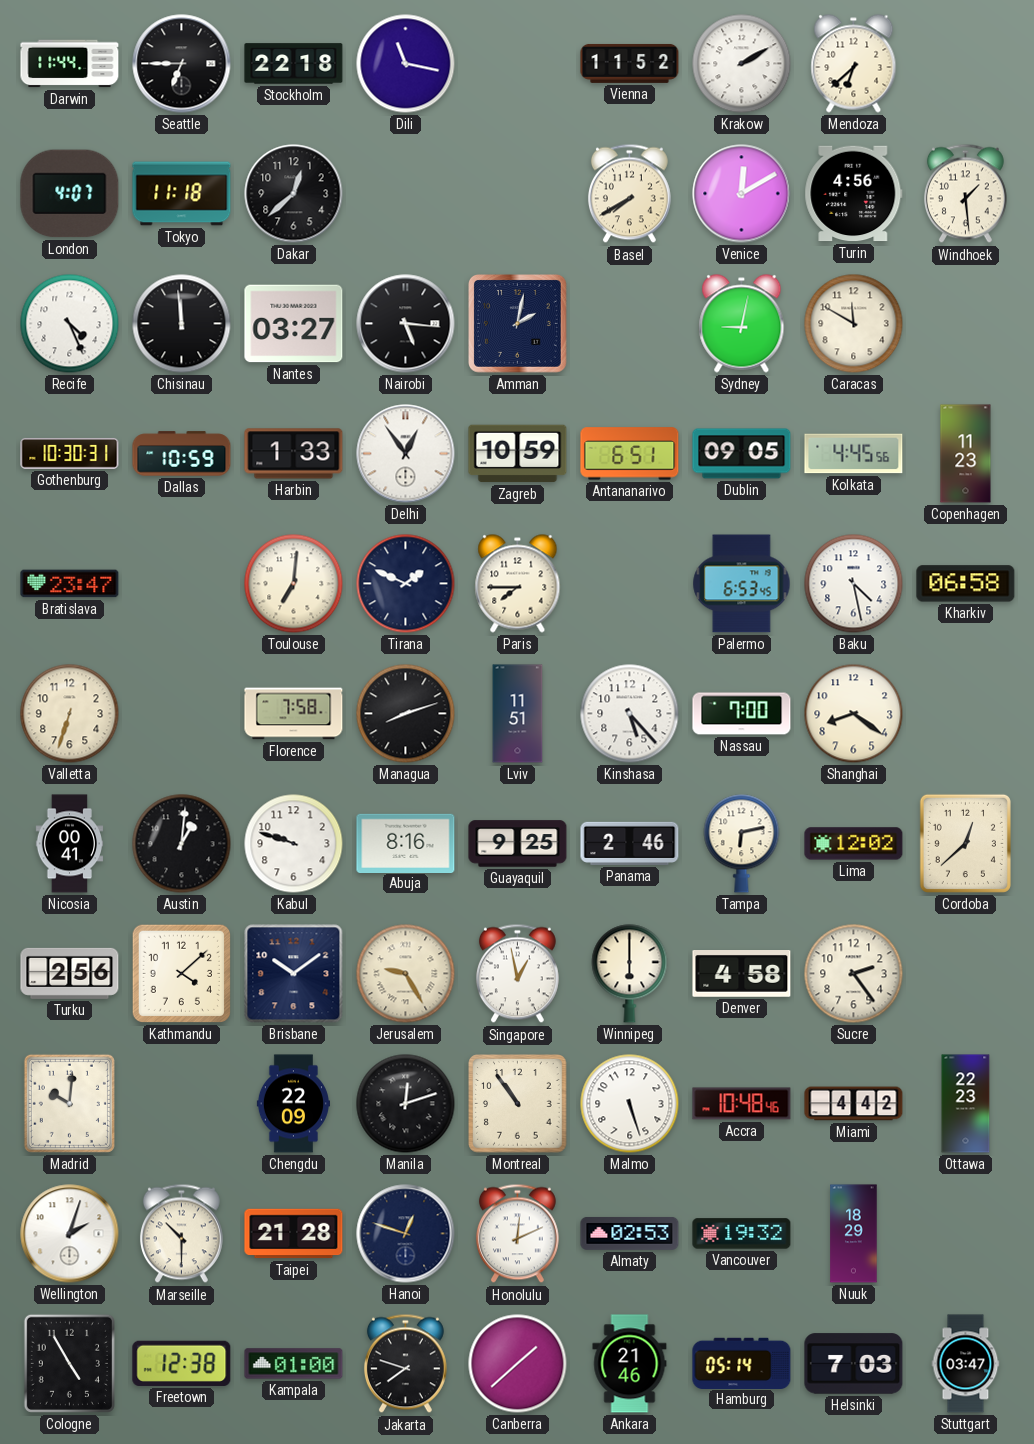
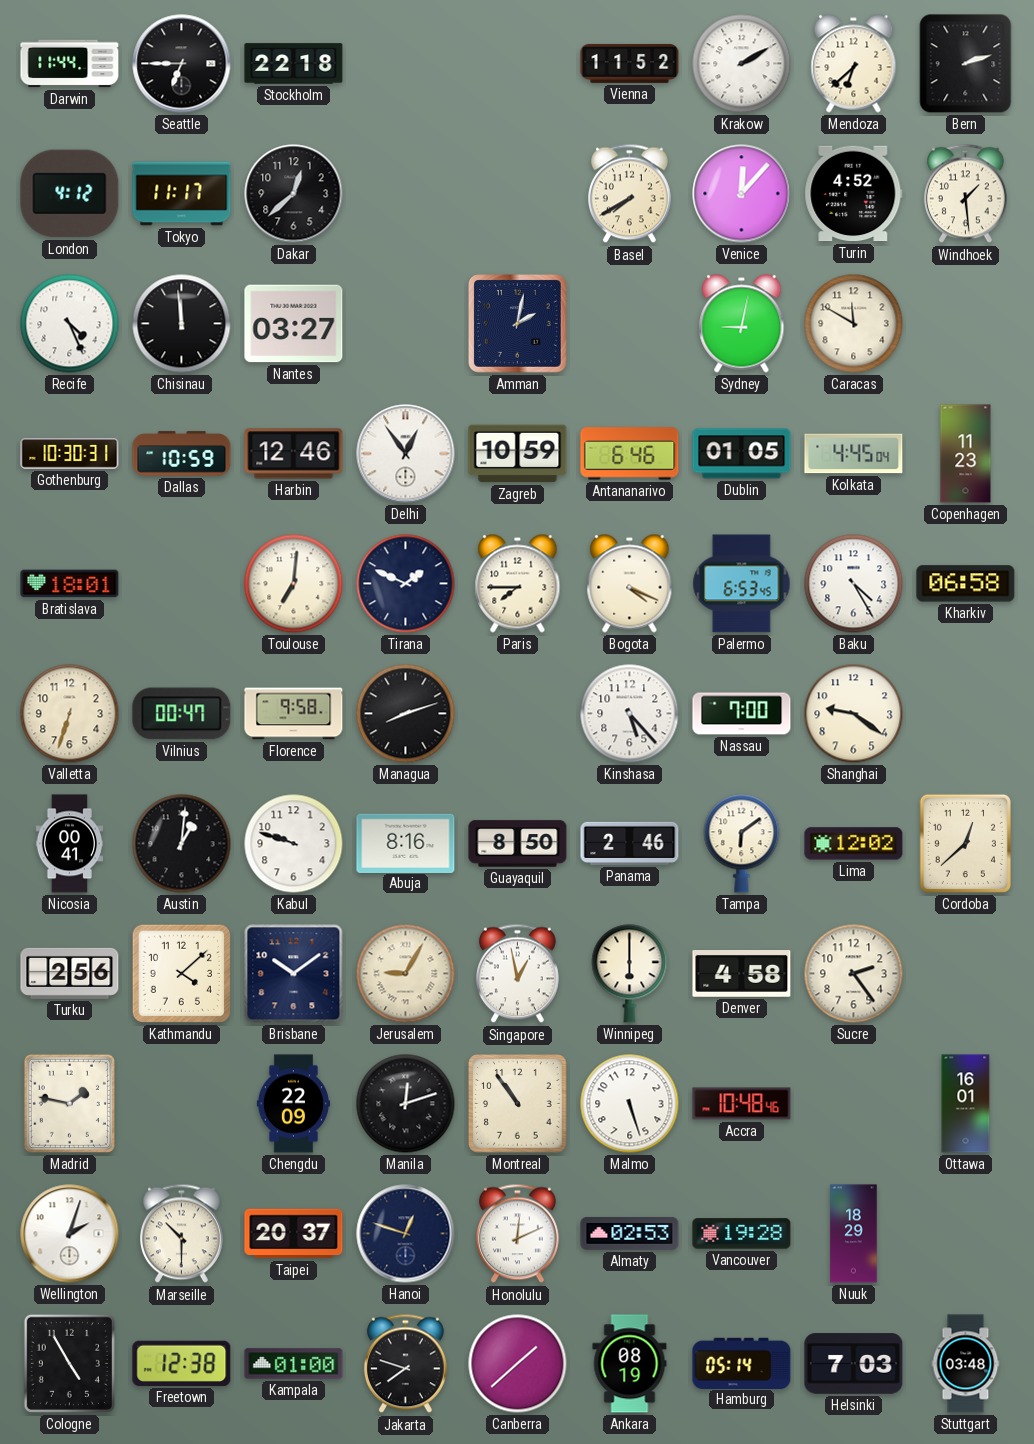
Dili: 11:17 -> none (406, 64)
Bern: none -> 2:12 (966, 64)
London: 4:07 -> 4:12 (70, 194)
Tokyo: 11:18 -> 11:17 (182, 194)
Venice: 12:10 -> 12:07 (742, 194)
Turin: 4:56 -> 4:52 (854, 194)
Nairobi: 5:16 -> none (406, 324)
Harbin: 1:33 -> 12:46 (294, 454)
Antananarivo: 6:51 -> 6:46 (630, 454)
Dublin: 09:05 -> 01:05 (742, 454)
Kolkata: 4:45:56 -> 4:45:04 (854, 454)
Bratislava: 23:47 -> 18:01 (70, 584)
Bogota: none -> 4:19 (630, 584)
Baku: 4:28 -> 4:25 (854, 584)
Vilnius: none -> 00:47 (182, 714)
Florence: 7:58 -> 9:58 (294, 714)
Lviv: 11:51 -> none (518, 714)
Shanghai: 8:21 -> 9:21 (854, 714)
Guayaquil: 9:25 -> 8:50 (518, 844)
Tampa: 6:13 -> 6:09 (742, 844)
Jerusalem: 9:25 -> 9:05 (406, 974)
Madrid: 10:01 -> 1:47 (69, 1103)
Miami: 4:42 -> none (854, 1104)
Ottawa: 22:23 -> 16:01 (966, 1104)
Taipei: 21:28 -> 20:37 (294, 1234)
Vancouver: 19:32 -> 19:28 (742, 1234)
Ankara: 21:46 -> 08:19 (630, 1364)
Stuttgart: 03:47 -> 03:48 (966, 1364)
